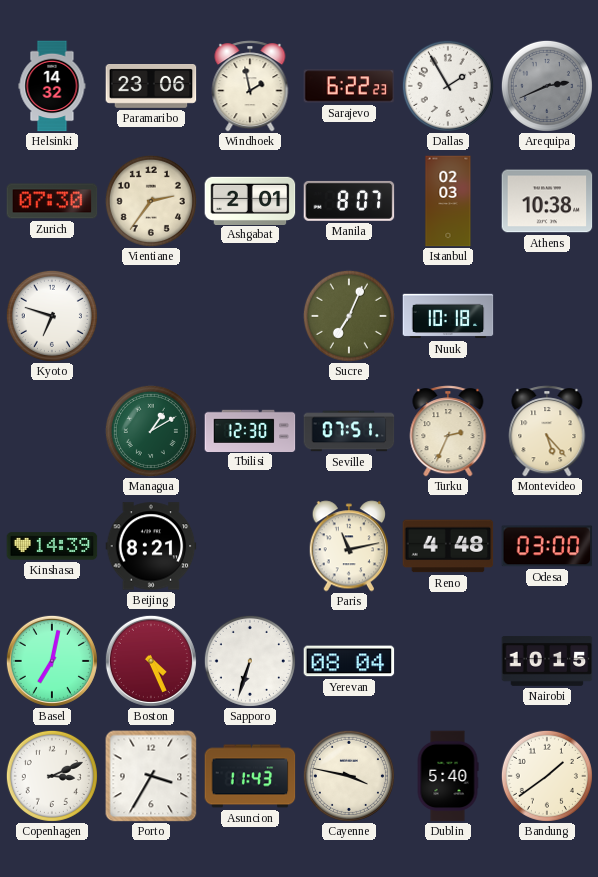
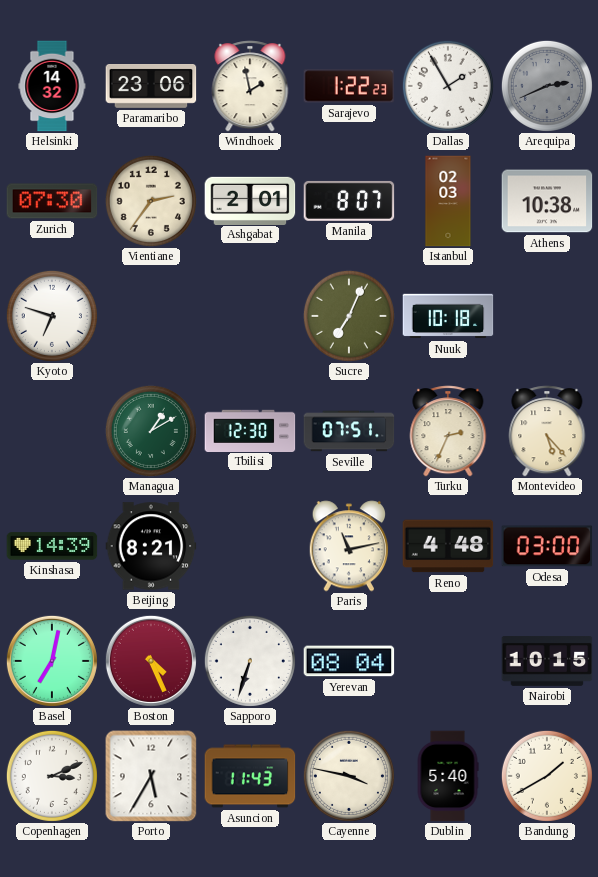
Sarajevo: 6:22 -> 1:22 (349, 86)
Porto: 3:35 -> 5:35 (151, 776)
Bandung: 1:39 -> 1:40 (547, 776)
